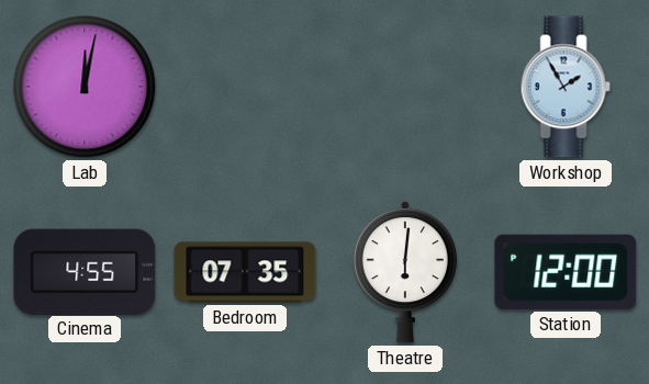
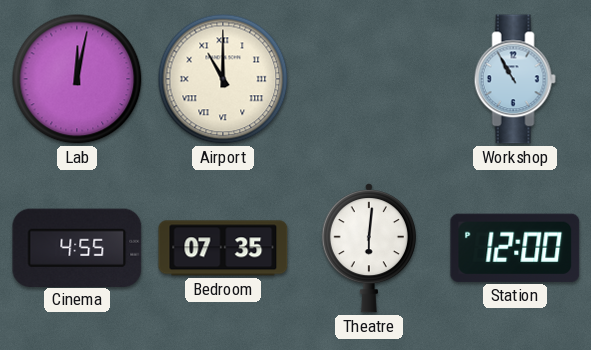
Airport: none -> 11:00 (223, 79)
Workshop: 1:55 -> 10:55 (515, 79)
